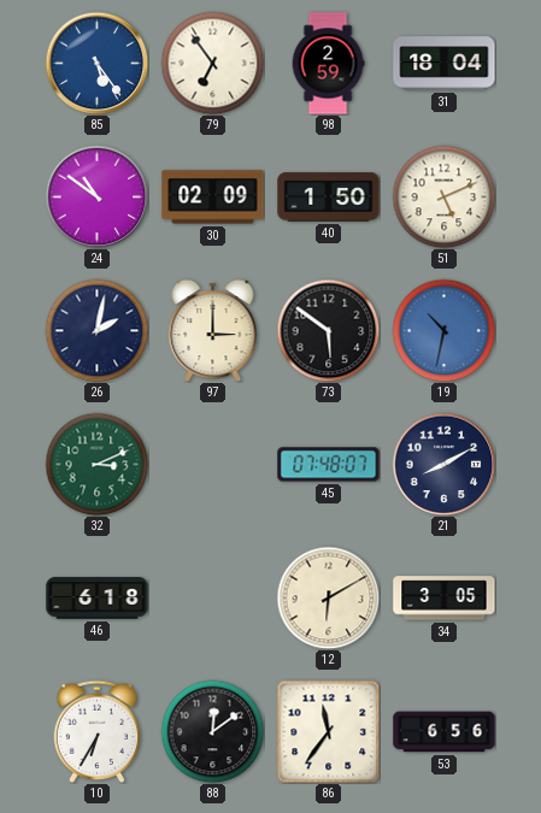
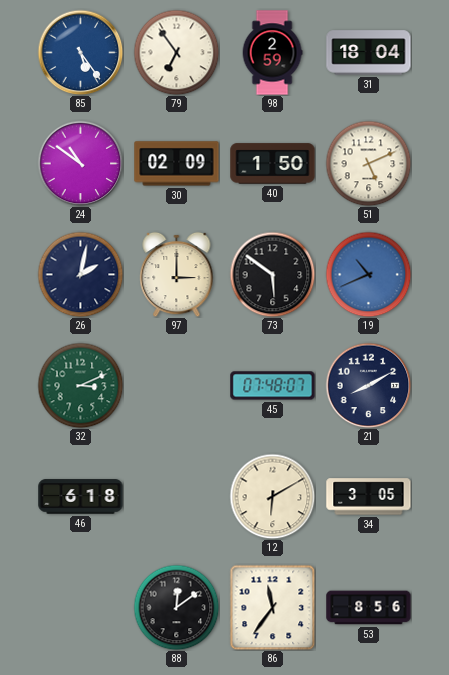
19: 10:32 -> 10:41 (368, 274)
10: 6:35 -> none (98, 731)
53: 6:56 -> 8:56 (369, 608)
